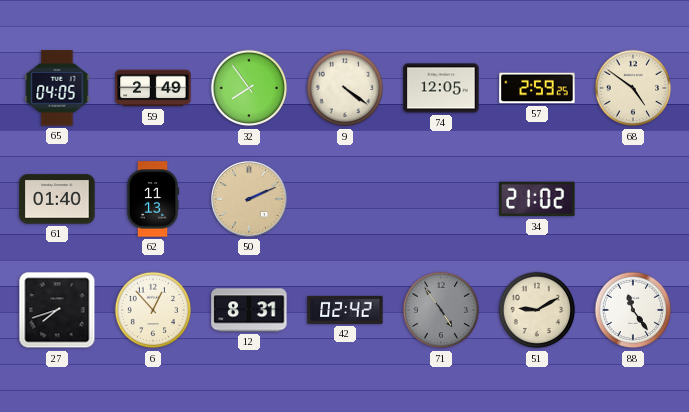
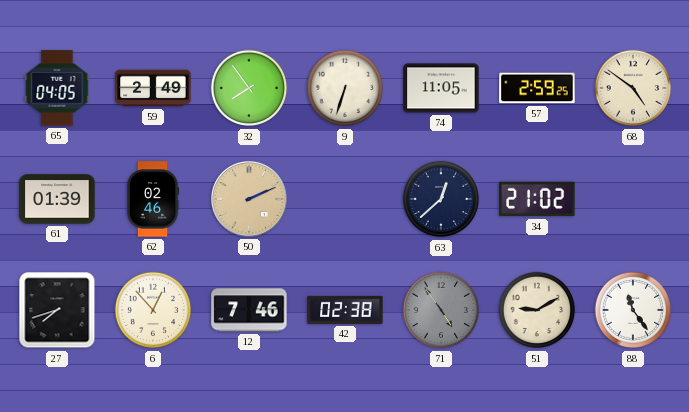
9: 4:21 -> 6:33 (345, 88)
74: 12:05 -> 11:05 (441, 88)
61: 01:40 -> 01:39 (57, 199)
62: 11:13 -> 02:46 (153, 199)
63: none -> 12:38 (441, 199)
12: 8:31 -> 7:46 (249, 310)
42: 02:42 -> 02:38 (345, 310)
